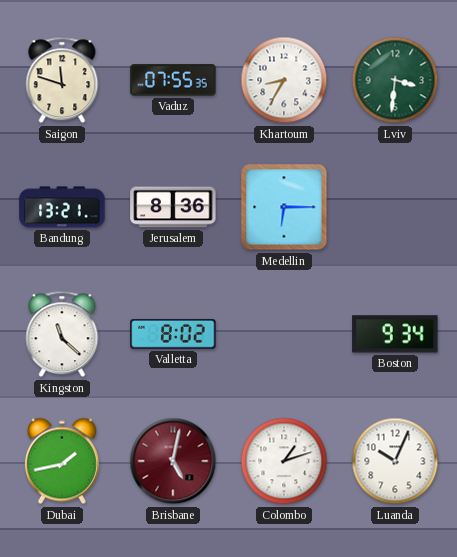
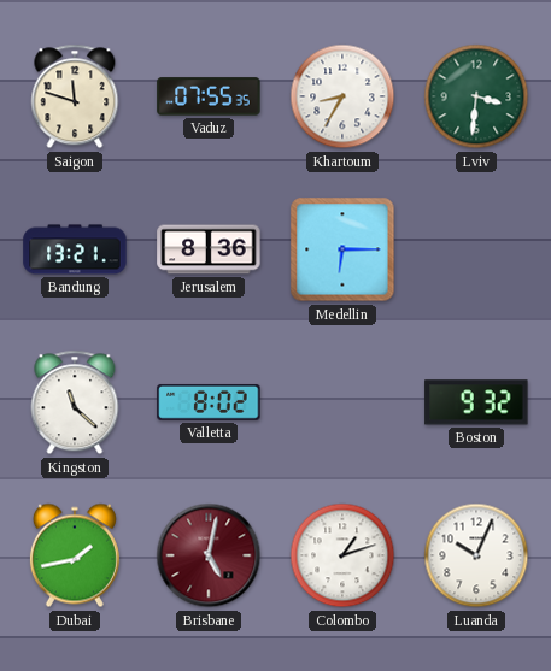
Boston: 9:34 -> 9:32 (476, 402)
